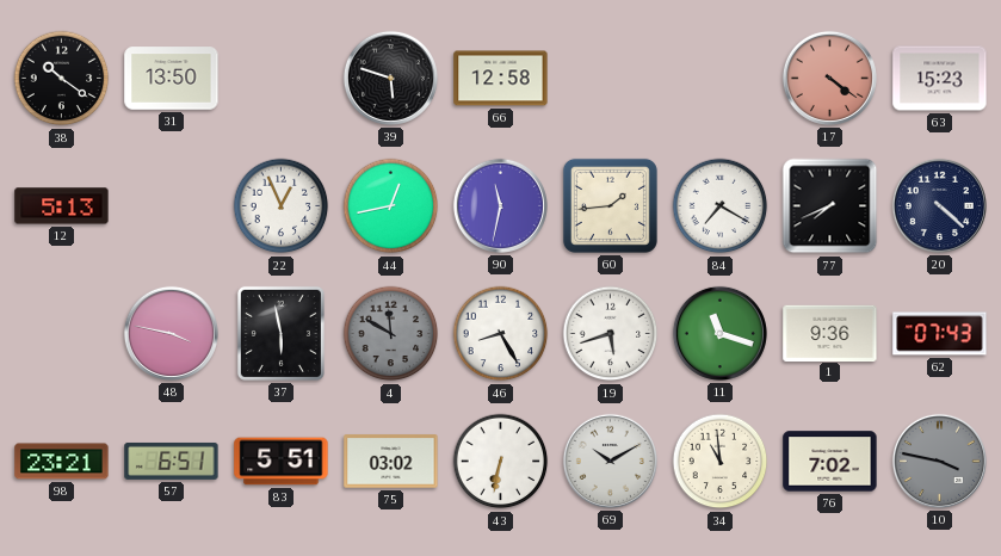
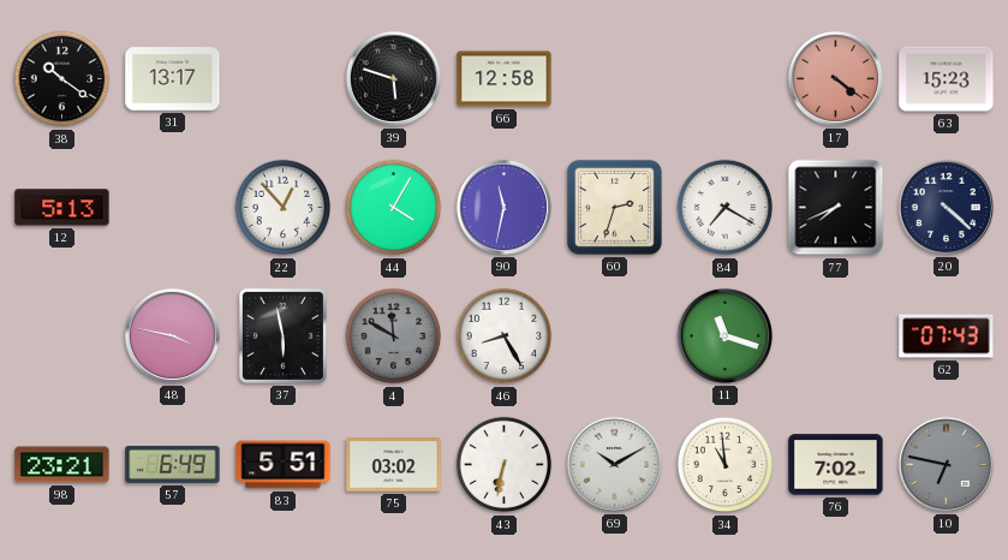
31: 13:50 -> 13:17 (173, 79)
22: 12:56 -> 12:53 (284, 208)
44: 12:43 -> 4:05 (394, 208)
60: 1:44 -> 2:33 (614, 207)
19: 5:42 -> none (611, 334)
1: 9:36 -> none (830, 333)
57: 6:51 -> 6:49 (173, 464)
10: 3:47 -> 6:47 (946, 464)
